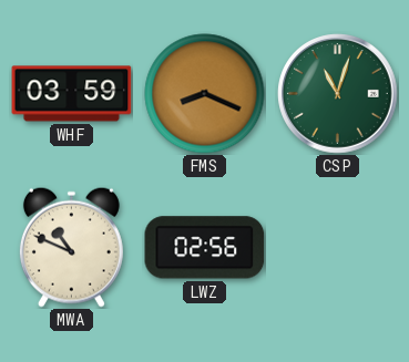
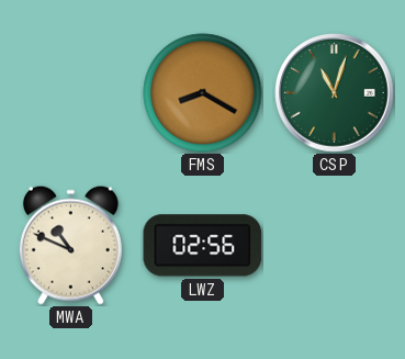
WHF: 03:59 -> none (72, 94)
FMS: 8:19 -> 8:20 (203, 93)
